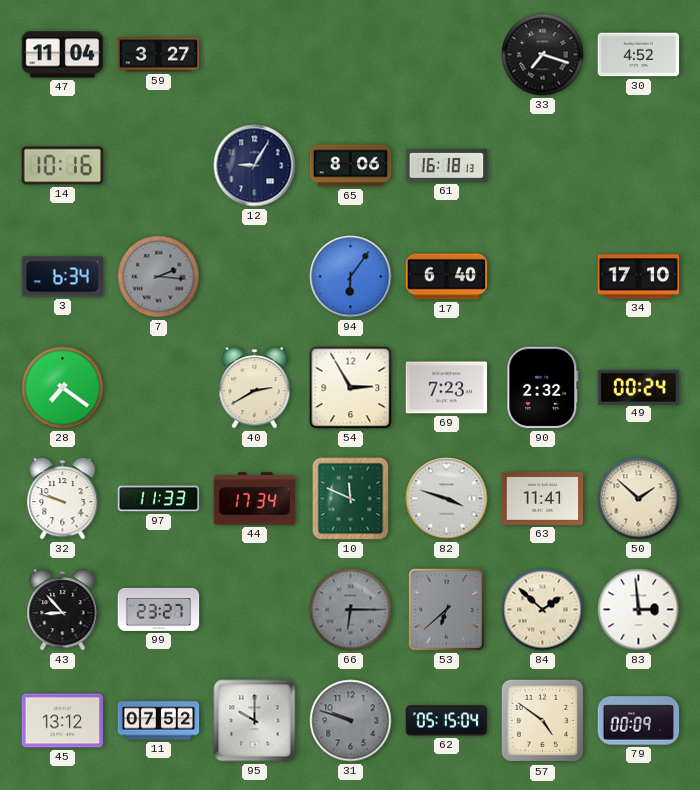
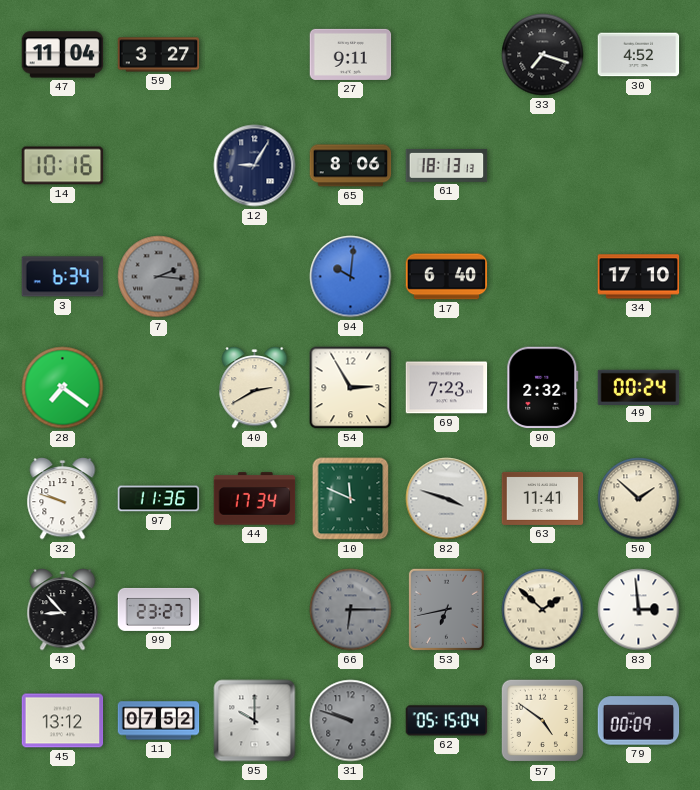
27: none -> 9:11 (351, 54)
61: 16:18 -> 18:13 (447, 165)
94: 6:06 -> 10:01 (351, 277)
97: 11:33 -> 11:36 (159, 499)
53: 6:38 -> 6:43 (446, 609)
